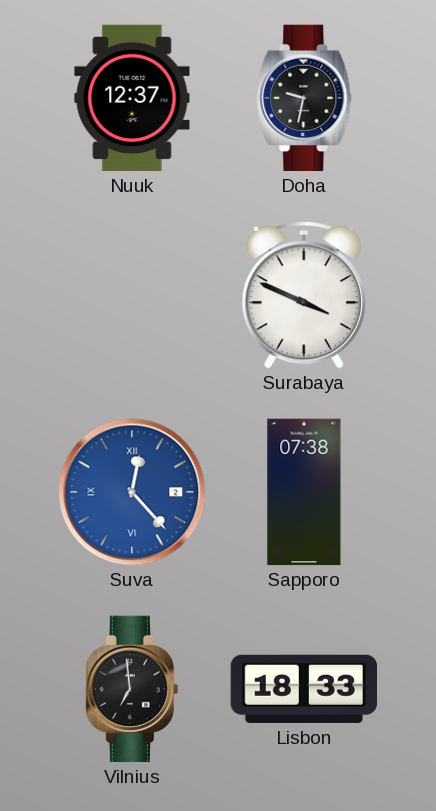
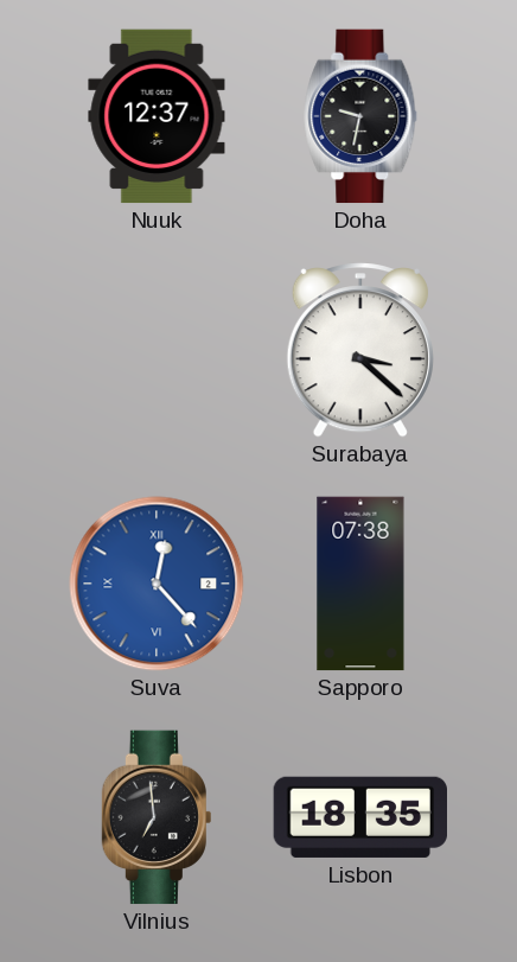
Surabaya: 3:49 -> 3:22 (360, 350)
Lisbon: 18:33 -> 18:35 (359, 817)
